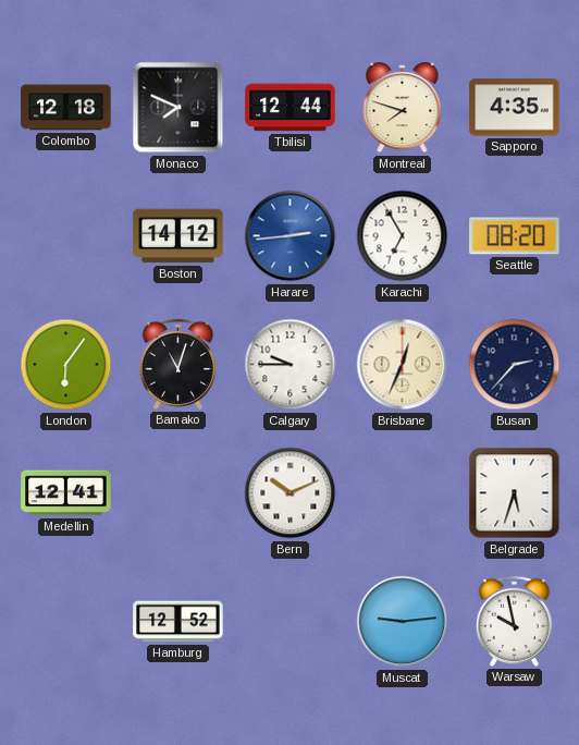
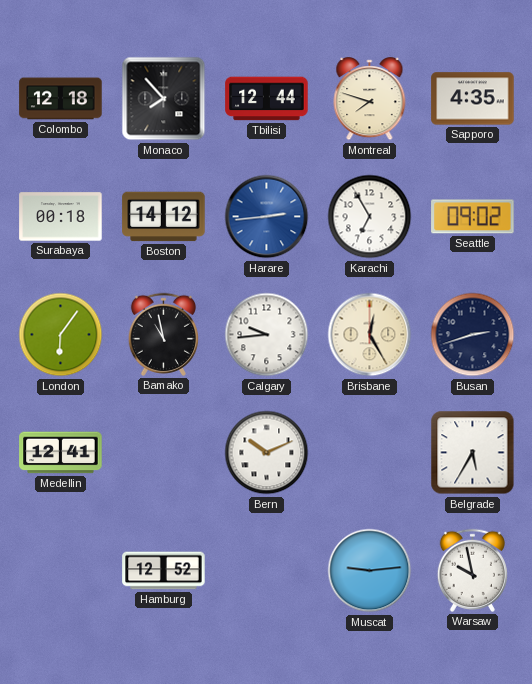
Monaco: 7:49 -> 7:53 (164, 99)
Surabaya: none -> 00:18 (61, 217)
Seattle: 08:20 -> 09:02 (473, 217)
Bamako: 11:03 -> 10:58 (163, 334)
Calgary: 9:45 -> 9:44 (267, 335)
Brisbane: 12:34 -> 12:25 (370, 335)
Busan: 2:37 -> 2:42 (473, 335)
Belgrade: 5:33 -> 5:35 (473, 453)
